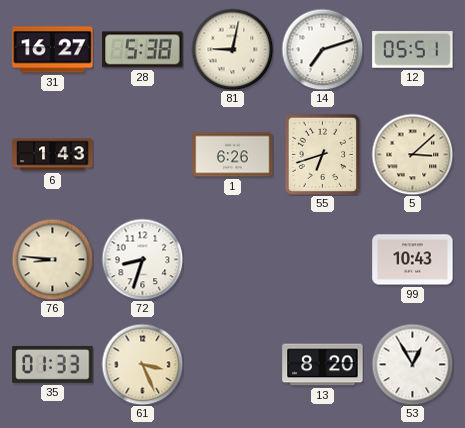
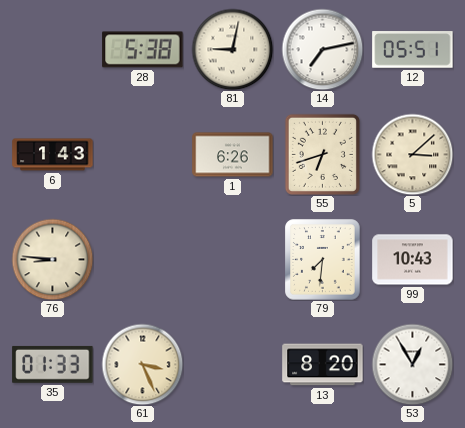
31: 16:27 -> none (53, 50)
14: 7:12 -> 7:13 (322, 49)
72: 8:33 -> none (142, 259)
79: none -> 7:31 (323, 260)
